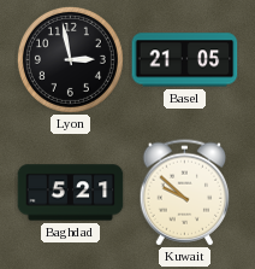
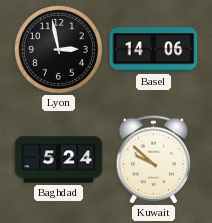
Basel: 21:05 -> 14:06 (154, 50)
Baghdad: 5:21 -> 5:24 (59, 160)
